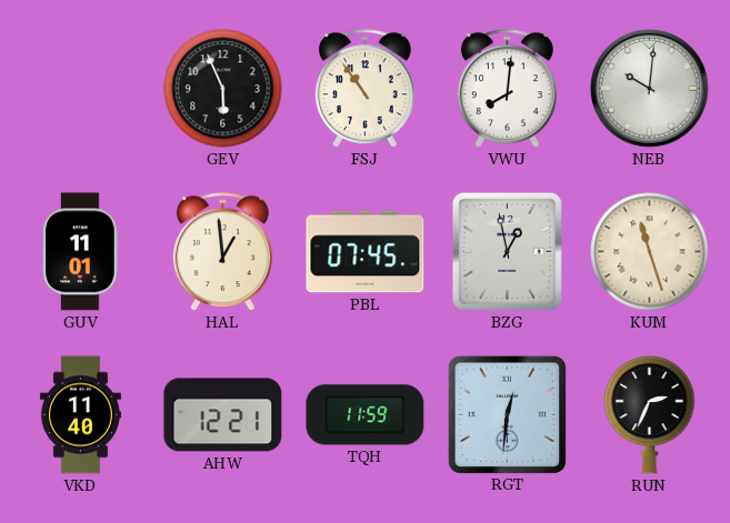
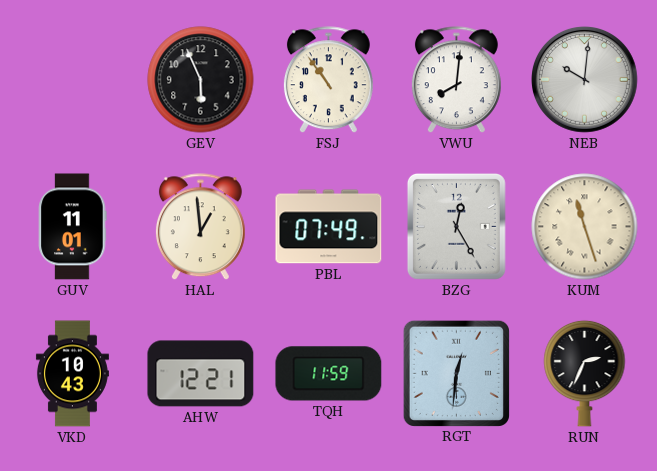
PBL: 07:45 -> 07:49 (329, 227)
BZG: 12:58 -> 12:25 (456, 226)
VKD: 11:40 -> 10:43 (72, 374)
